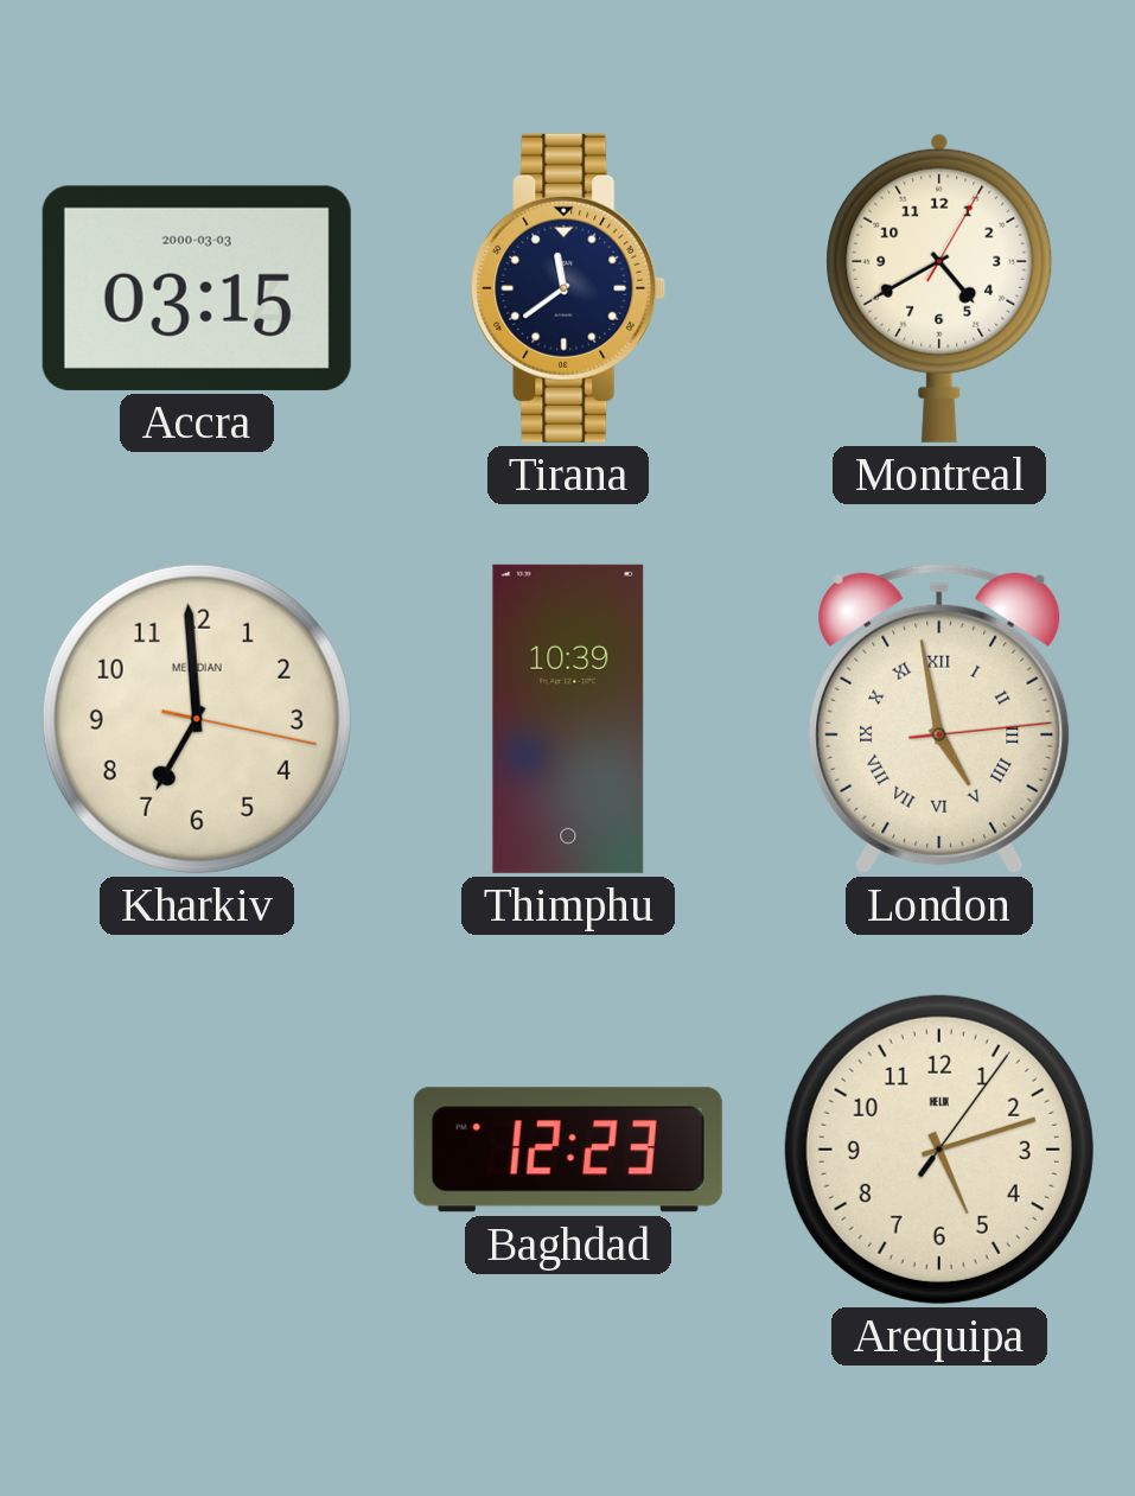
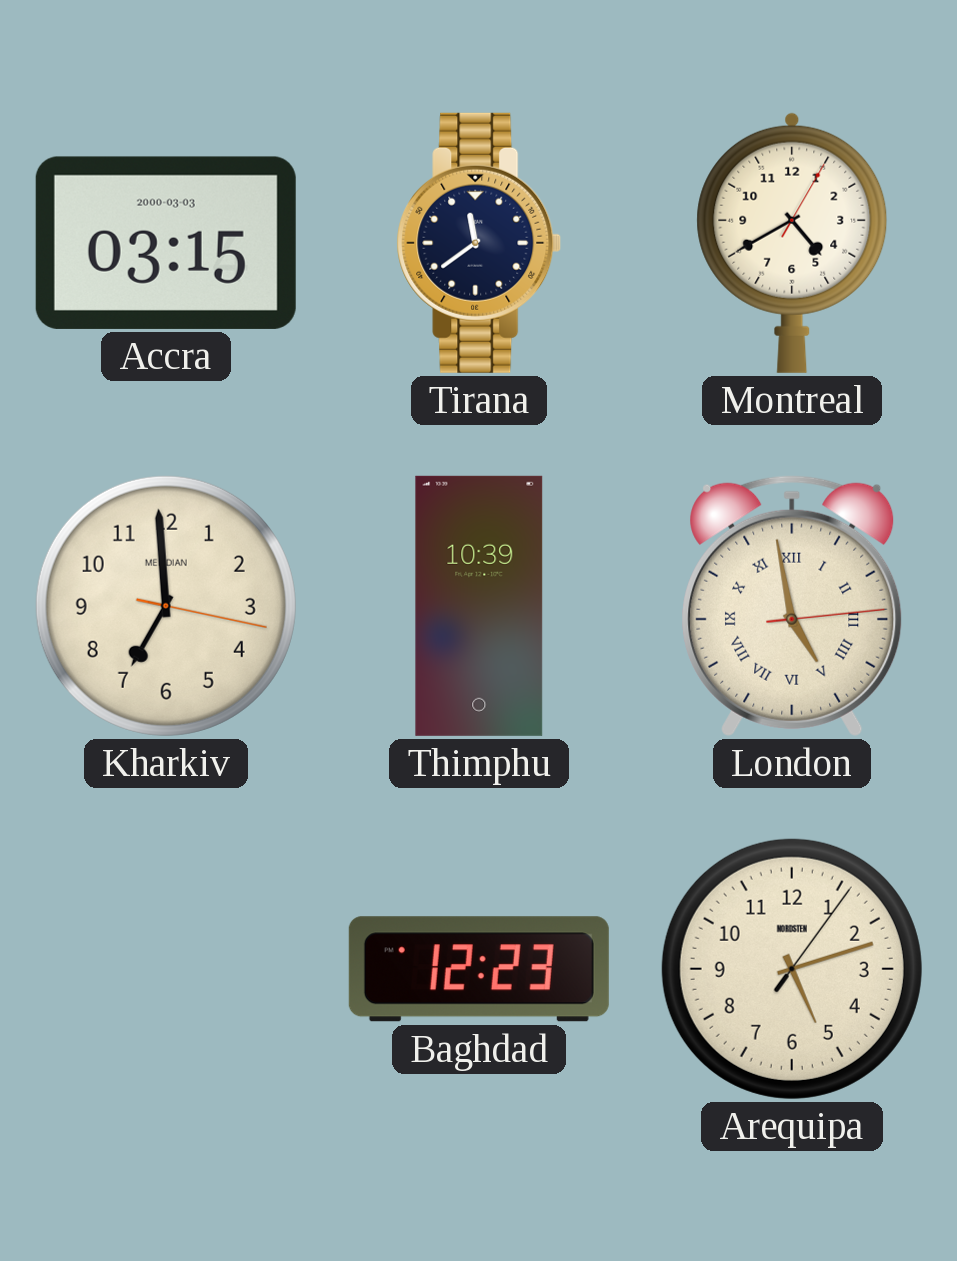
Arequipa brand: HELIX -> NORDSTEN (792, 969)
